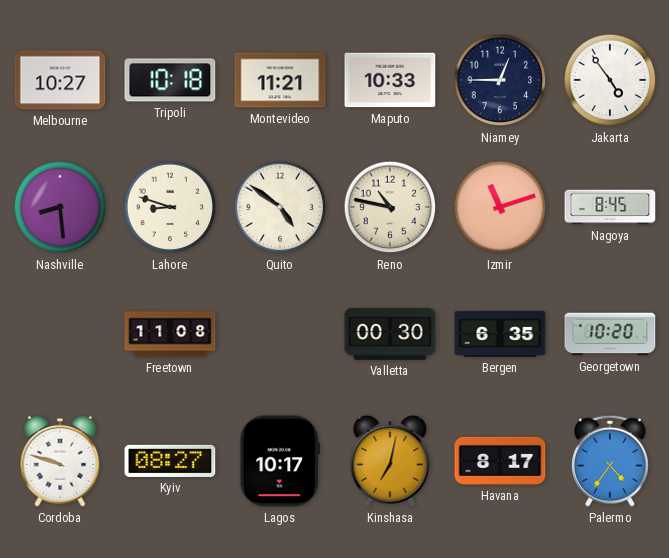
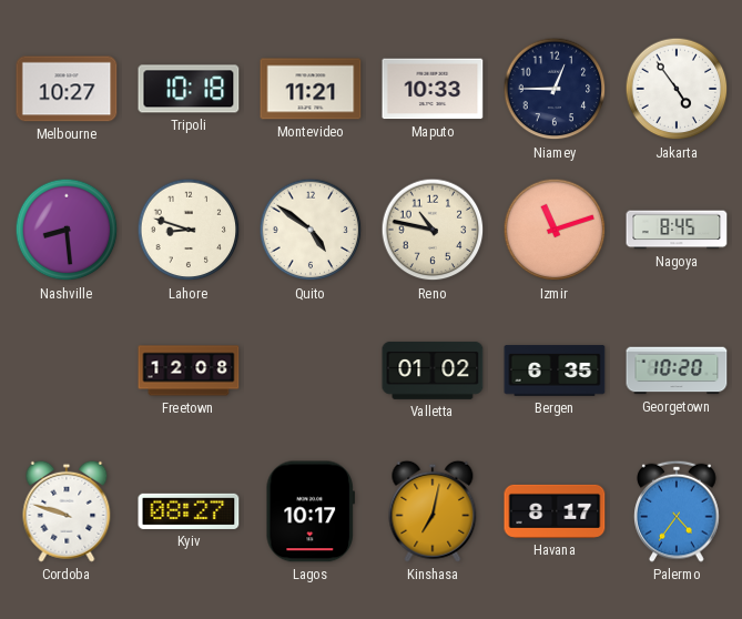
Freetown: 11:08 -> 12:08 (189, 371)
Valletta: 00:30 -> 01:02 (433, 371)
